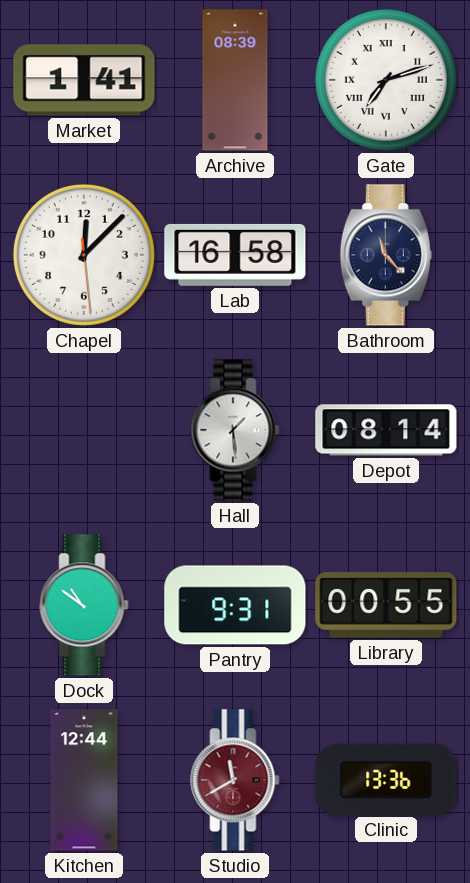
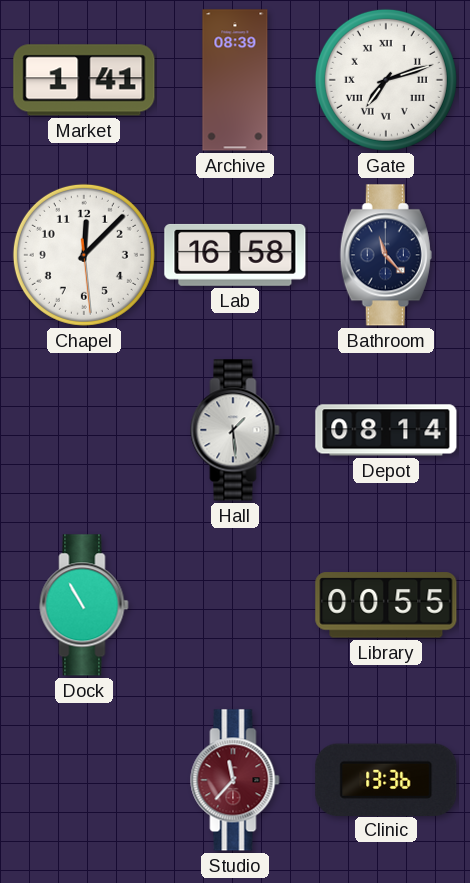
Dock: 10:51 -> 10:55 (84, 605)
Pantry: 9:31 -> none (235, 605)
Kitchen: 12:44 -> none (84, 780)
Studio: 11:40 -> 11:37 (235, 780)
